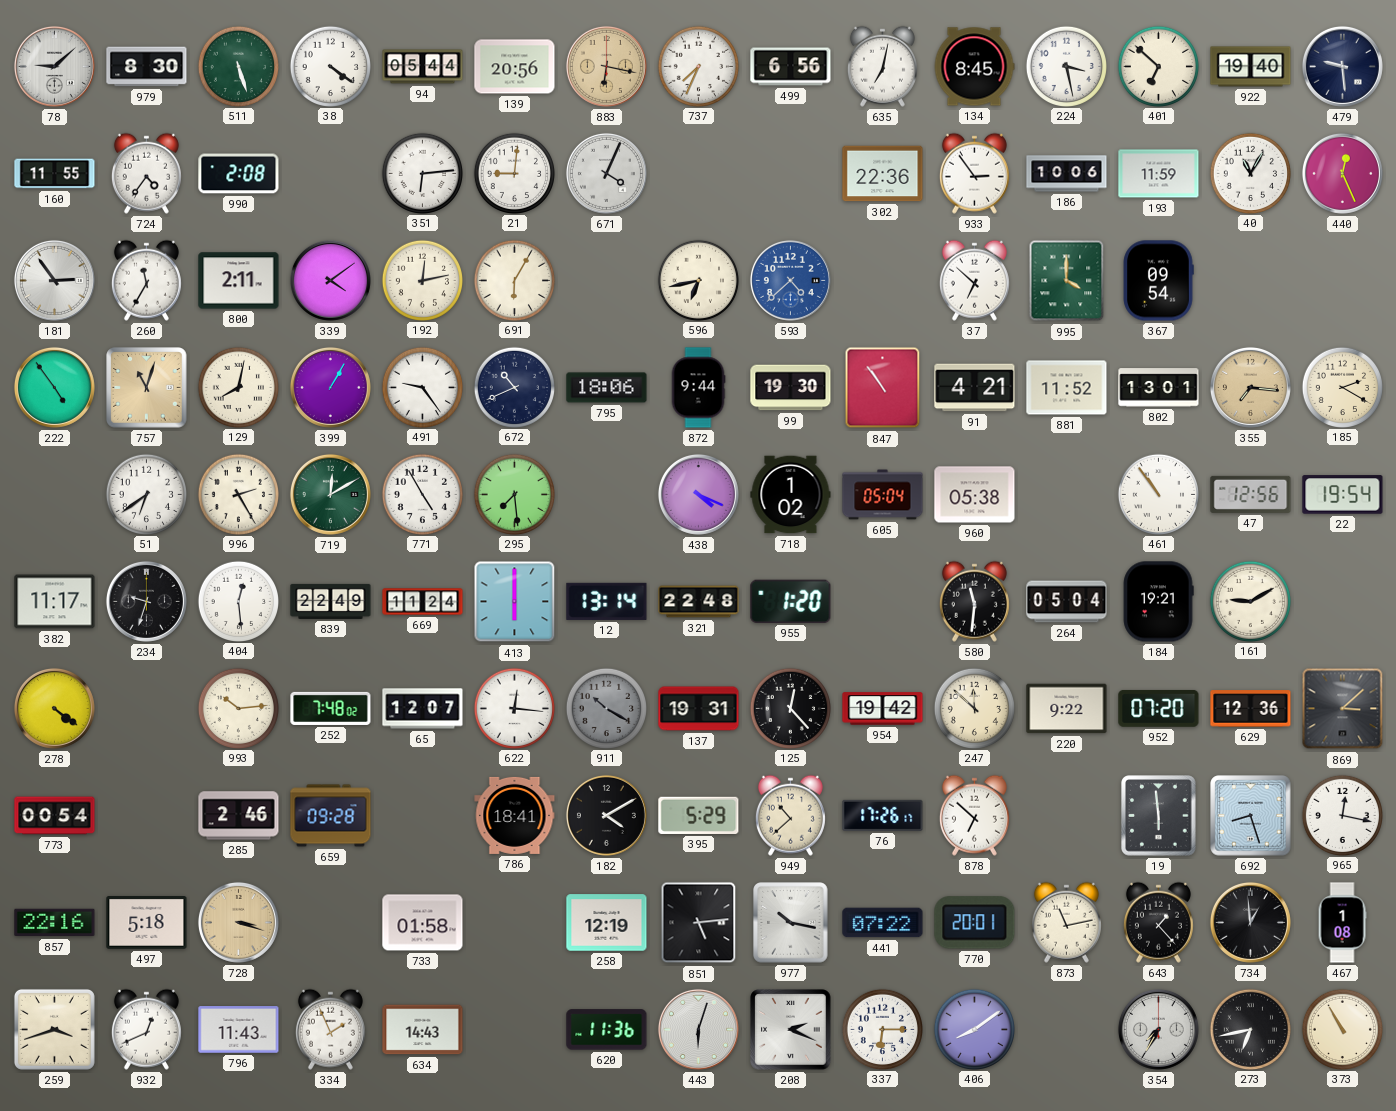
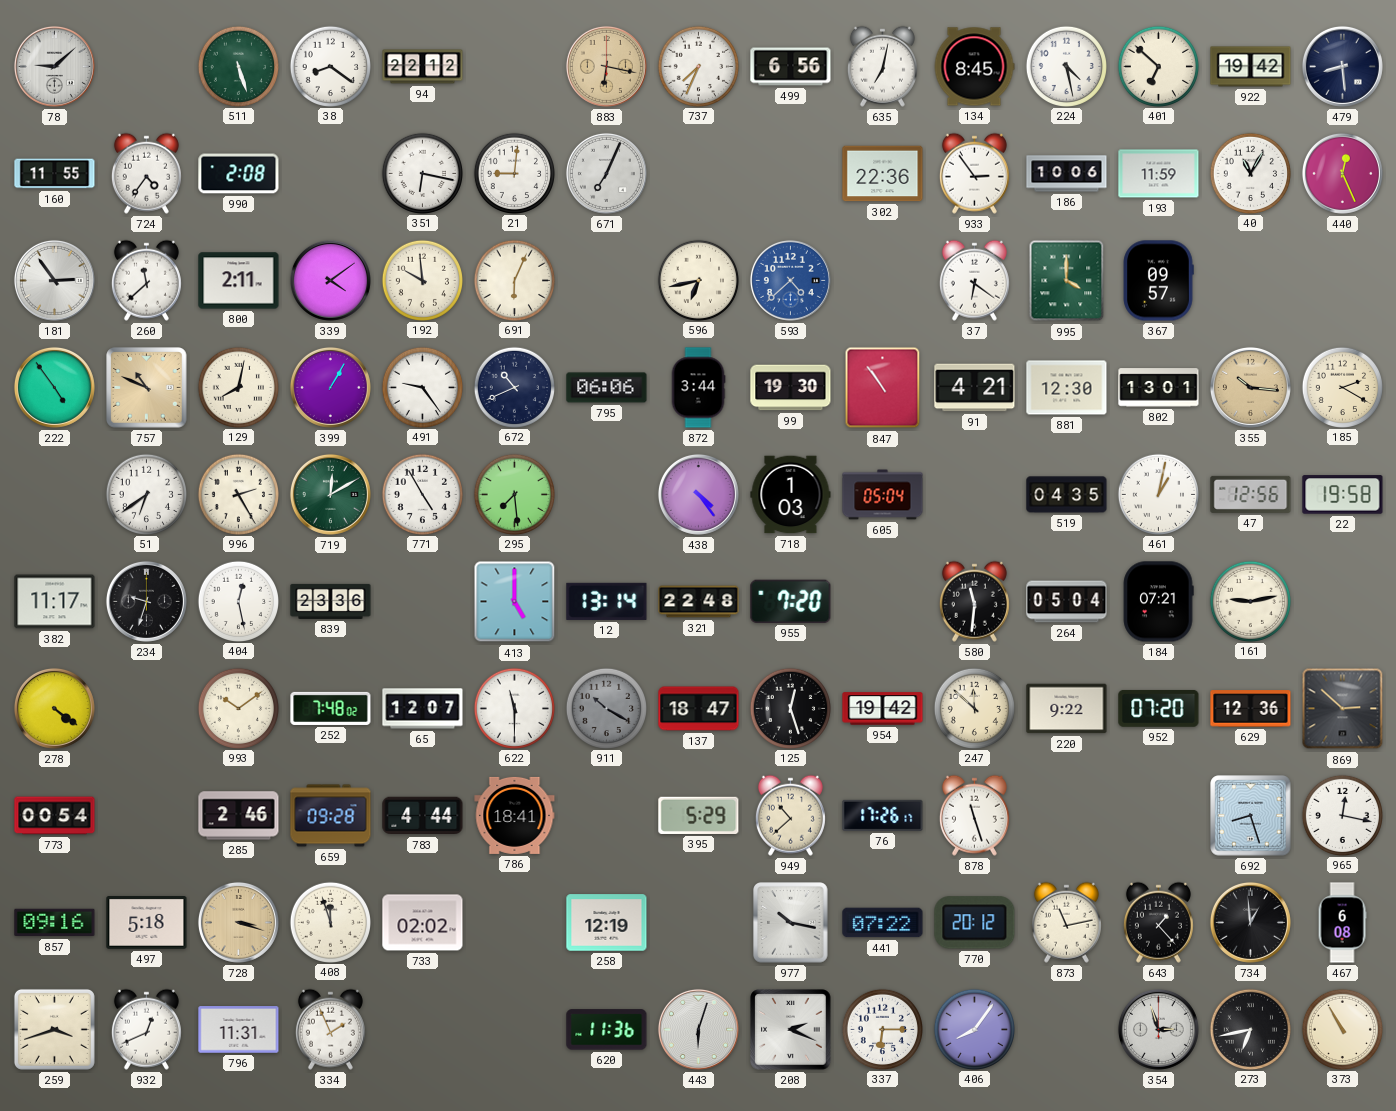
979: 8:30 -> none (147, 67)
38: 4:21 -> 8:21 (330, 66)
94: 05:44 -> 22:12 (423, 67)
139: 20:56 -> none (515, 67)
224: 3:28 -> 4:28 (1066, 66)
922: 19:40 -> 19:42 (1251, 67)
479: 9:29 -> 8:29 (1342, 66)
351: 6:14 -> 6:17 (422, 173)
671: 4:04 -> 7:04 (606, 173)
260: 11:35 -> 11:38 (146, 280)
192: 12:13 -> 9:59 (422, 280)
691: 6:05 -> 6:04 (514, 280)
37: 6:52 -> 6:21 (974, 280)
367: 09:54 -> 09:57 (1158, 281)
757: 11:03 -> 10:49 (147, 388)
795: 18:06 -> 06:06 (607, 388)
872: 9:44 -> 3:44 (698, 388)
881: 11:52 -> 12:30 (1067, 388)
355: 7:16 -> 10:16 (1250, 387)
438: 4:19 -> 4:24 (698, 494)
718: 1:02 -> 1:03 (791, 495)
960: 05:38 -> none (975, 495)
519: none -> 04:35 (1067, 495)
461: 10:54 -> 1:02 (1158, 494)
22: 19:54 -> 19:58 (1343, 495)
404: 12:29 -> 12:28 (238, 601)
839: 22:49 -> 23:36 (331, 601)
669: 11:24 -> none (423, 602)
413: 6:00 -> 5:00 (515, 602)
955: 1:20 -> 7:20 (791, 601)
184: 19:21 -> 07:21 (1158, 602)
161: 9:10 -> 9:13 (1250, 601)
993: 10:14 -> 10:09 (238, 708)
622: 12:16 -> 11:30 (514, 708)
137: 19:31 -> 18:47 (699, 709)
125: 12:23 -> 12:27 (790, 708)
869: 3:08 -> 2:52 (1343, 709)
783: none -> 4:44 (423, 816)
182: 4:10 -> none (606, 815)
878: 6:52 -> 11:27 (974, 815)
19: 5:59 -> none (1159, 816)
857: 22:16 -> 09:16 (55, 923)
408: none -> 11:57 (330, 922)
733: 01:58 -> 02:02 (423, 923)
851: 5:14 -> none (699, 923)
770: 20:01 -> 20:12 (975, 923)
467: 1:08 -> 6:08 (1342, 923)
796: 11:43 -> 11:31 (239, 1030)
634: 14:43 -> none (423, 1030)
406: 8:09 -> 8:06 (974, 1029)
354: 7:35 -> 2:57 (1158, 1029)
